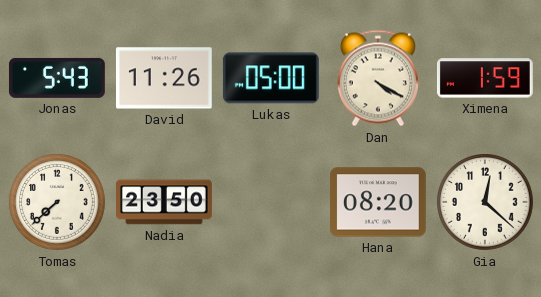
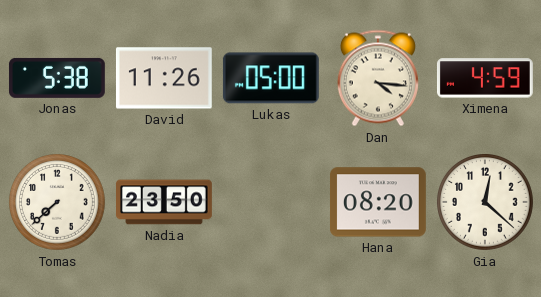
Jonas: 5:43 -> 5:38 (57, 78)
Dan: 4:20 -> 4:16 (378, 78)
Ximena: 1:59 -> 4:59 (485, 78)
